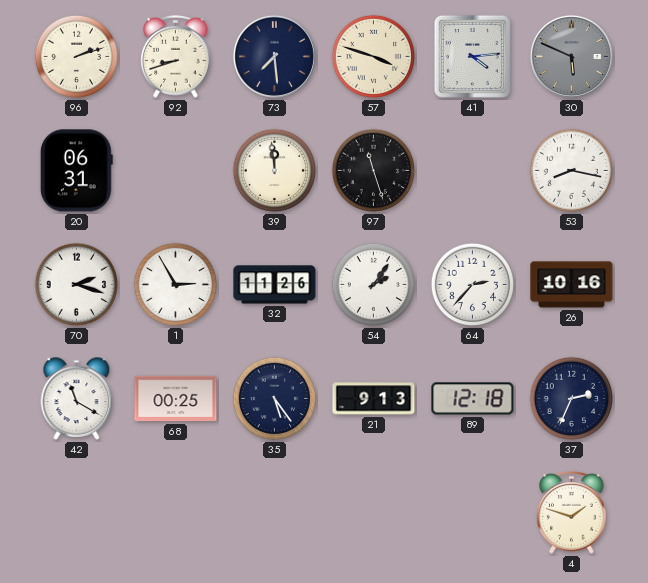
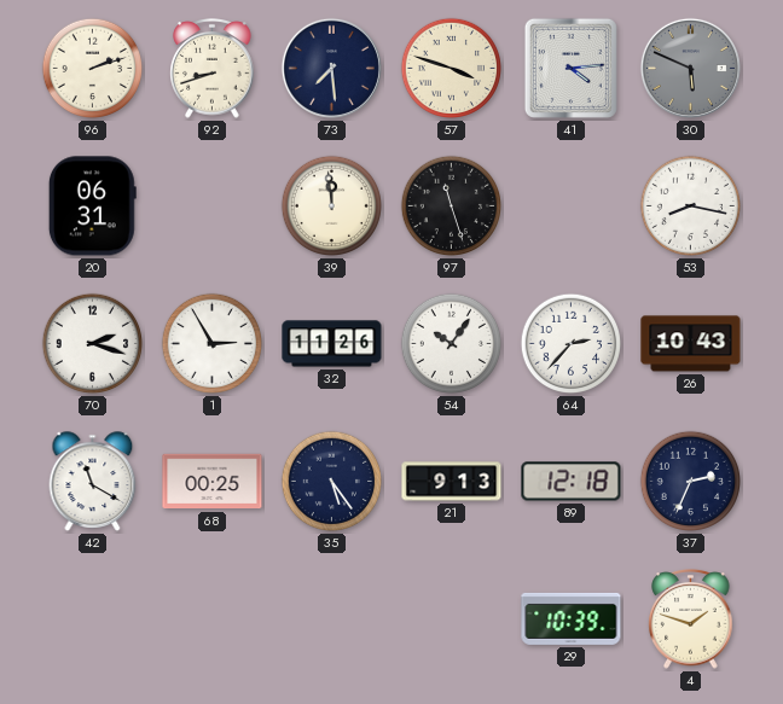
54: 2:06 -> 10:06 (452, 344)
26: 10:16 -> 10:43 (691, 344)
29: none -> 10:39 (572, 618)
